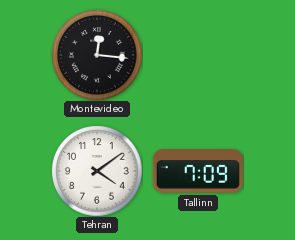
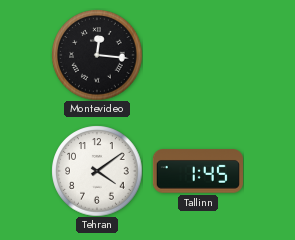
Tallinn: 7:09 -> 1:45 (198, 171)
